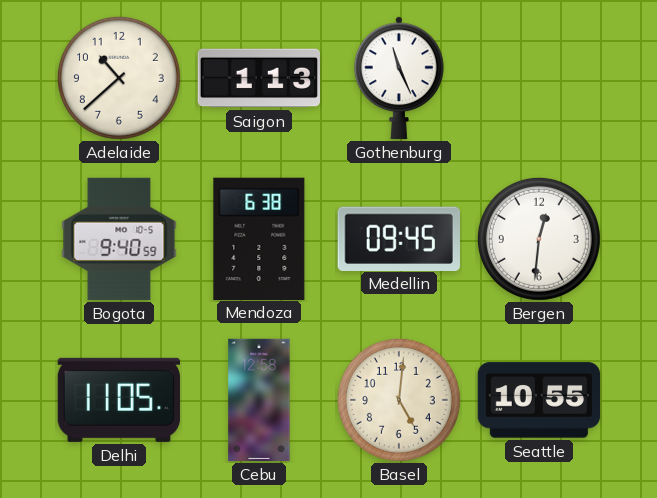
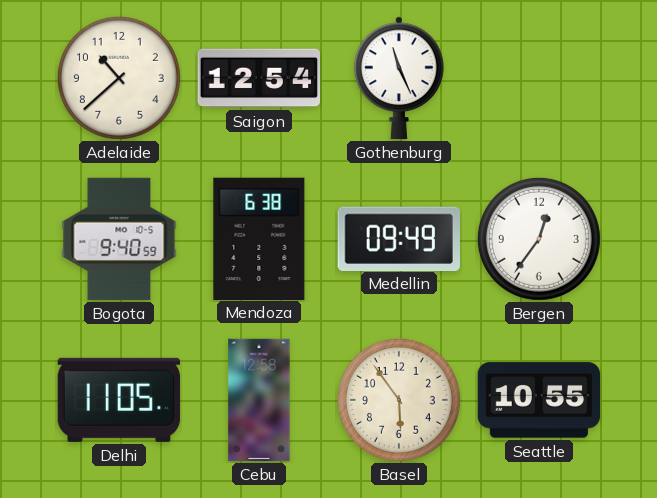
Saigon: 1:13 -> 12:54 (258, 78)
Medellin: 09:45 -> 09:49 (399, 238)
Bergen: 12:31 -> 12:36 (539, 239)
Basel: 5:01 -> 5:54 (399, 400)
